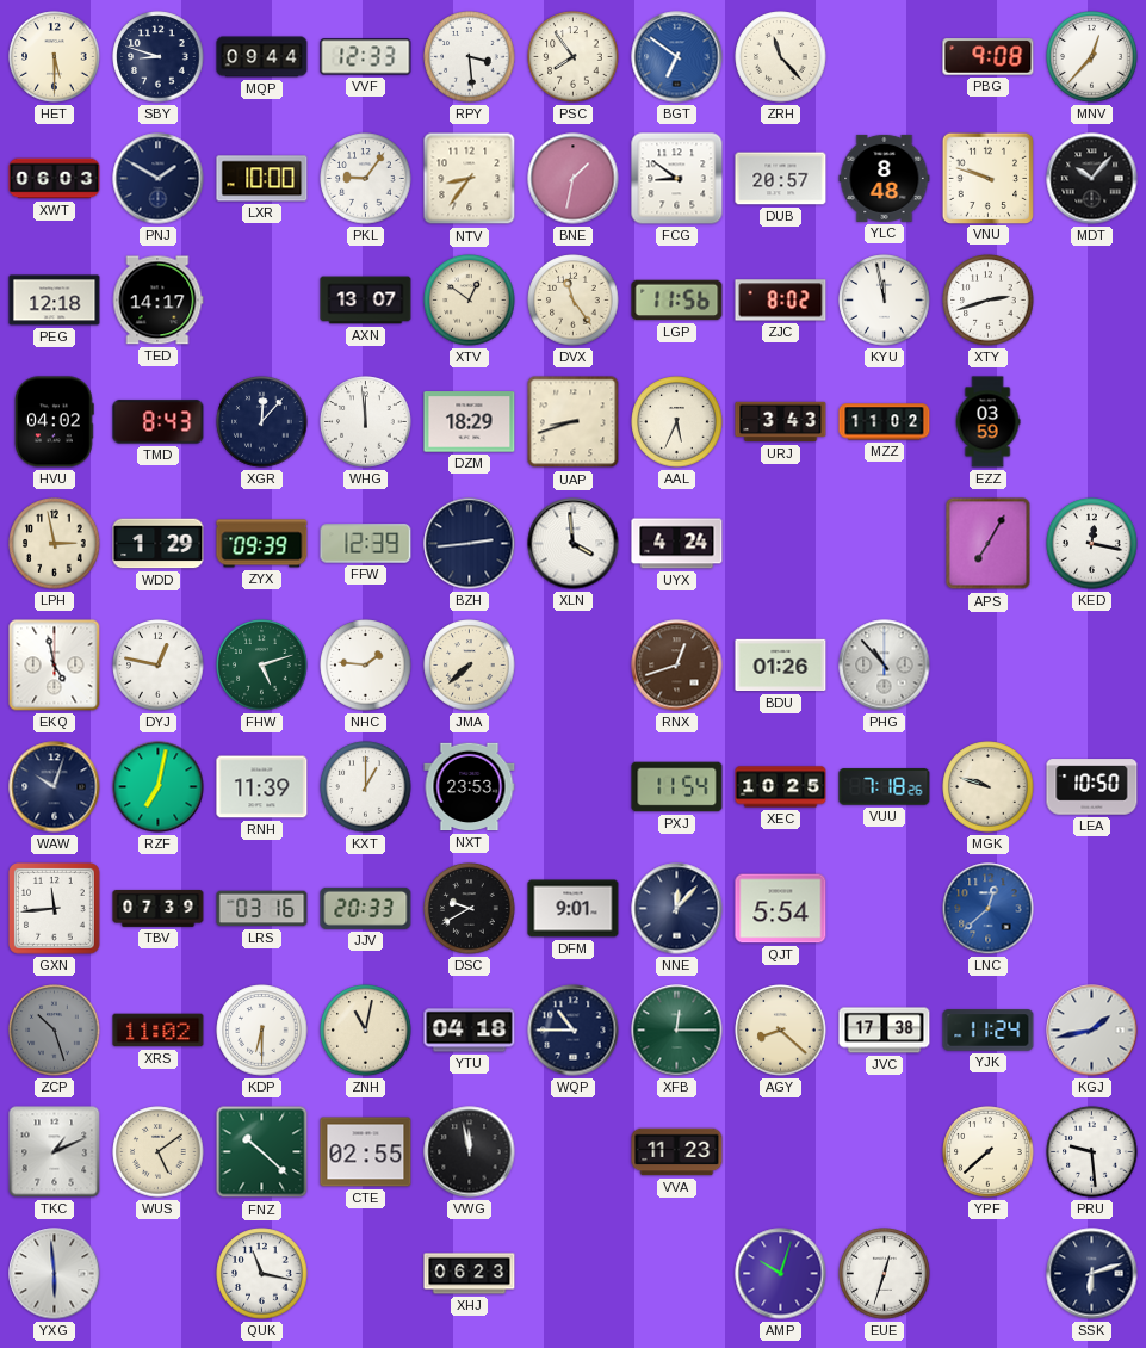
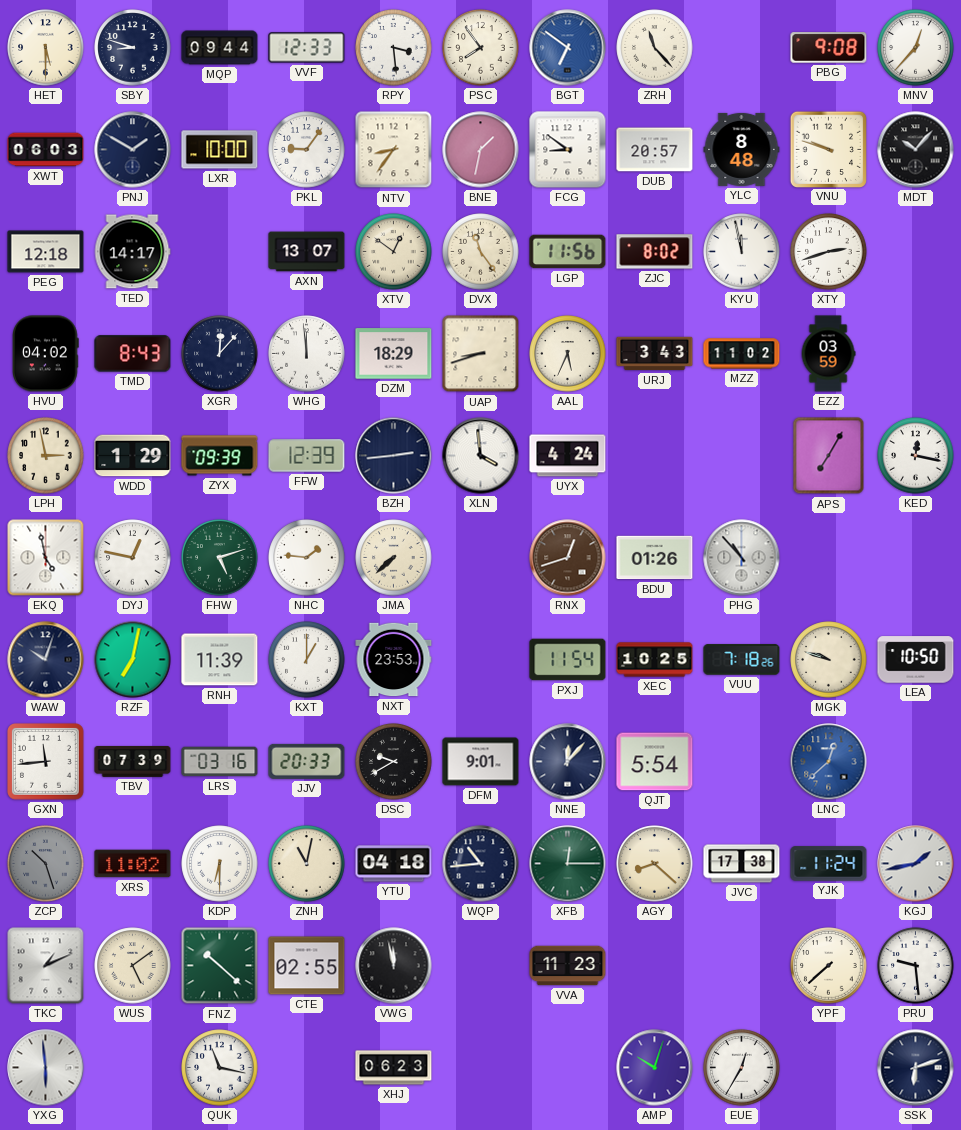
WQP: 10:45 -> 10:44 (481, 864)
EUE: 12:33 -> 12:35 (742, 1068)
